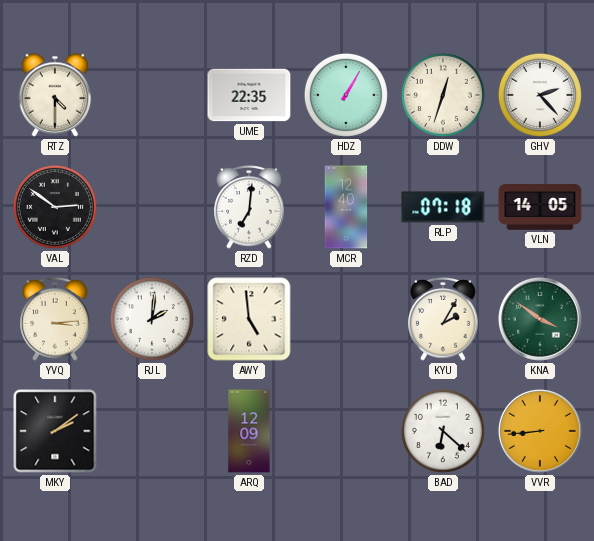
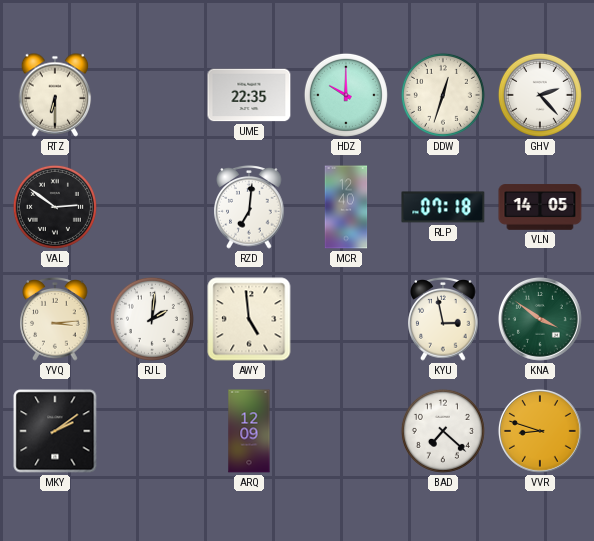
RTZ: 4:30 -> 6:30 (55, 95)
HDZ: 1:05 -> 10:00 (346, 95)
KYU: 2:05 -> 2:58 (443, 319)
BAD: 6:22 -> 7:22 (443, 431)
VVR: 8:44 -> 8:48 (540, 431)
